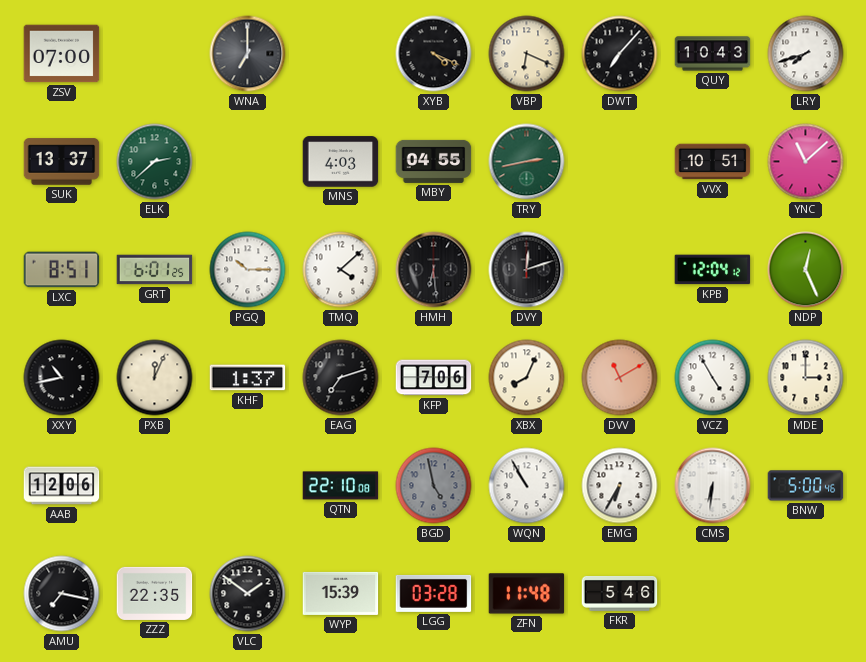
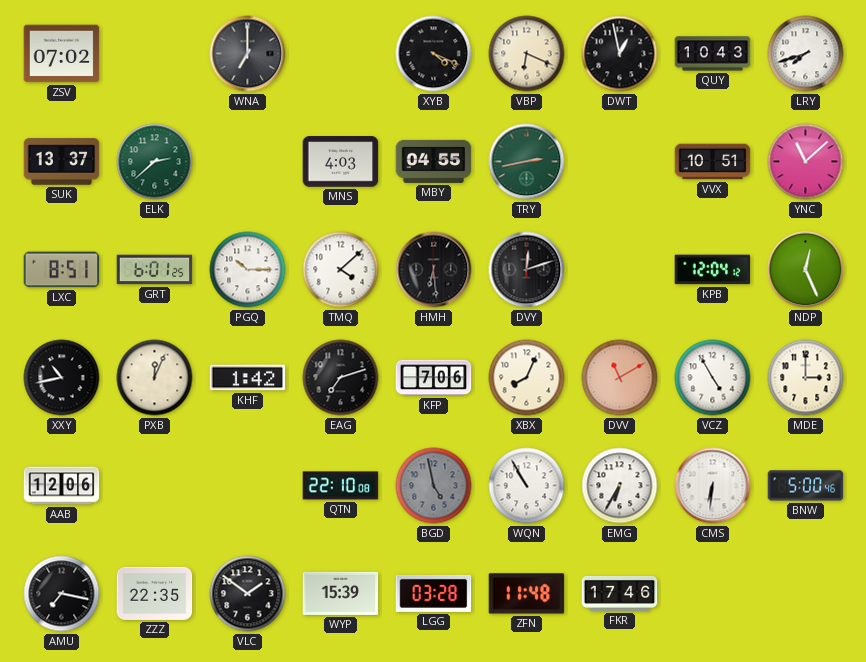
ZSV: 07:00 -> 07:02 (62, 54)
DWT: 7:07 -> 12:58 (620, 54)
KHF: 1:37 -> 1:42 (248, 378)
FKR: 5:46 -> 17:46 (620, 594)
